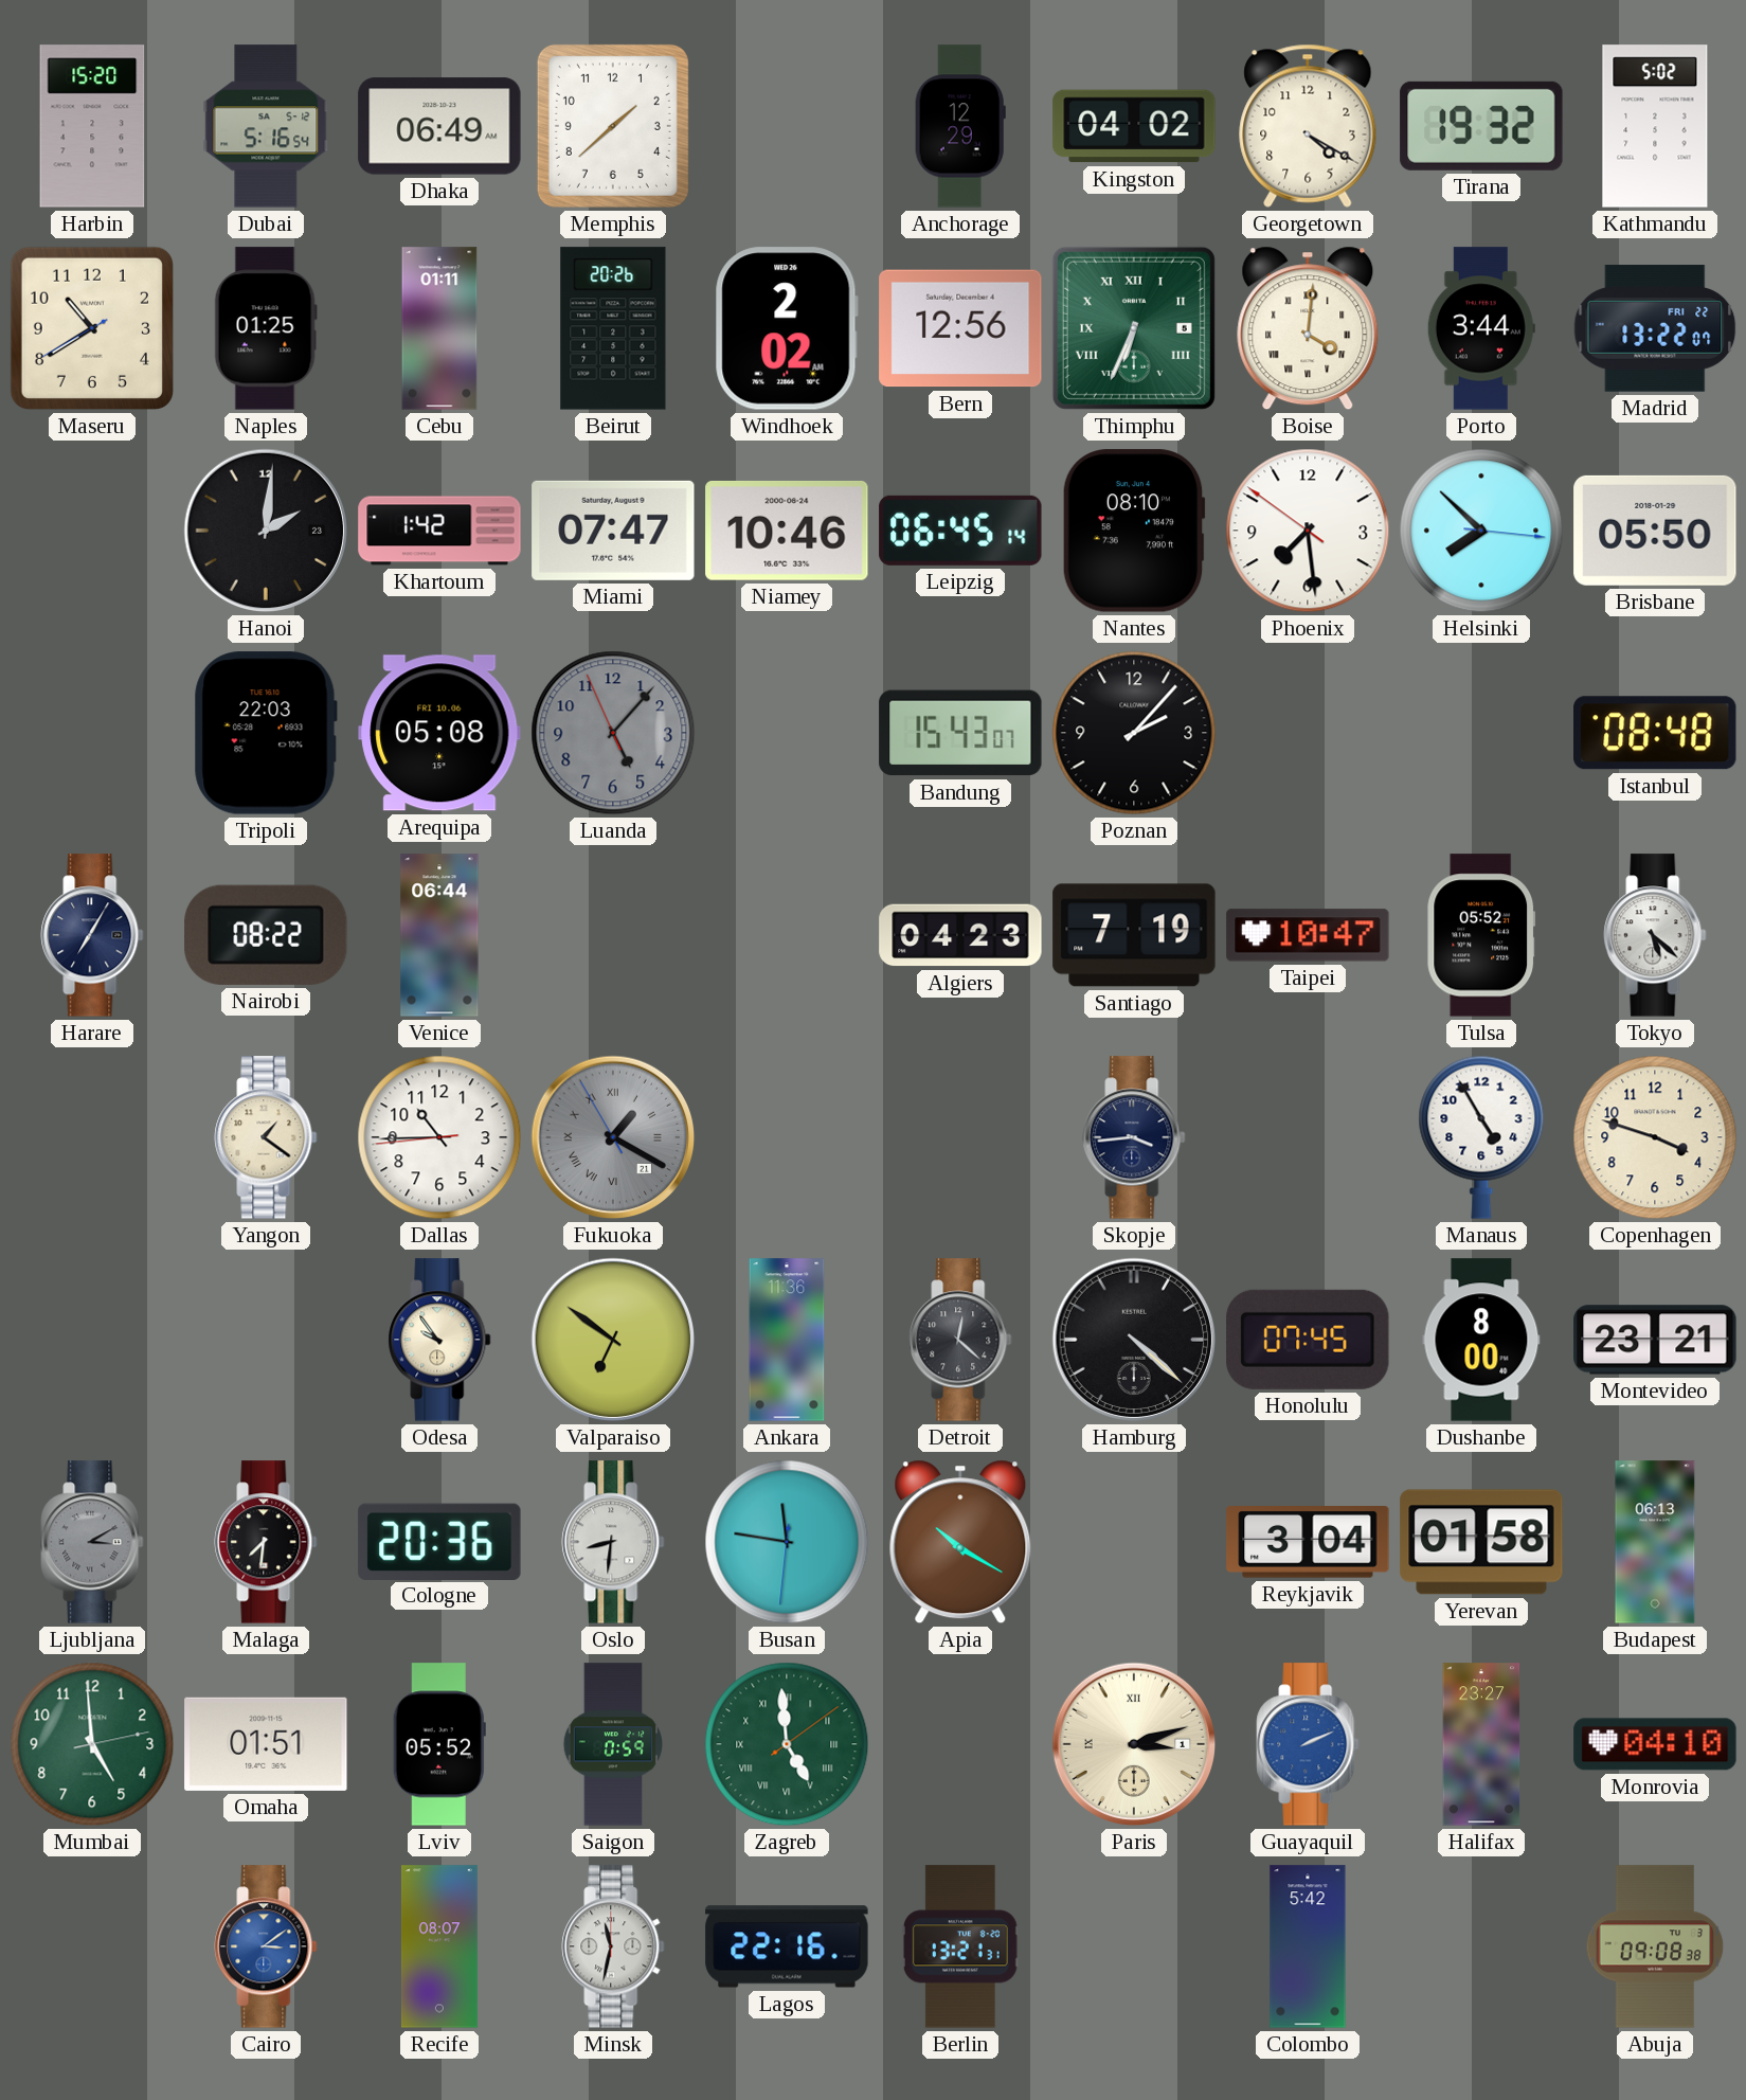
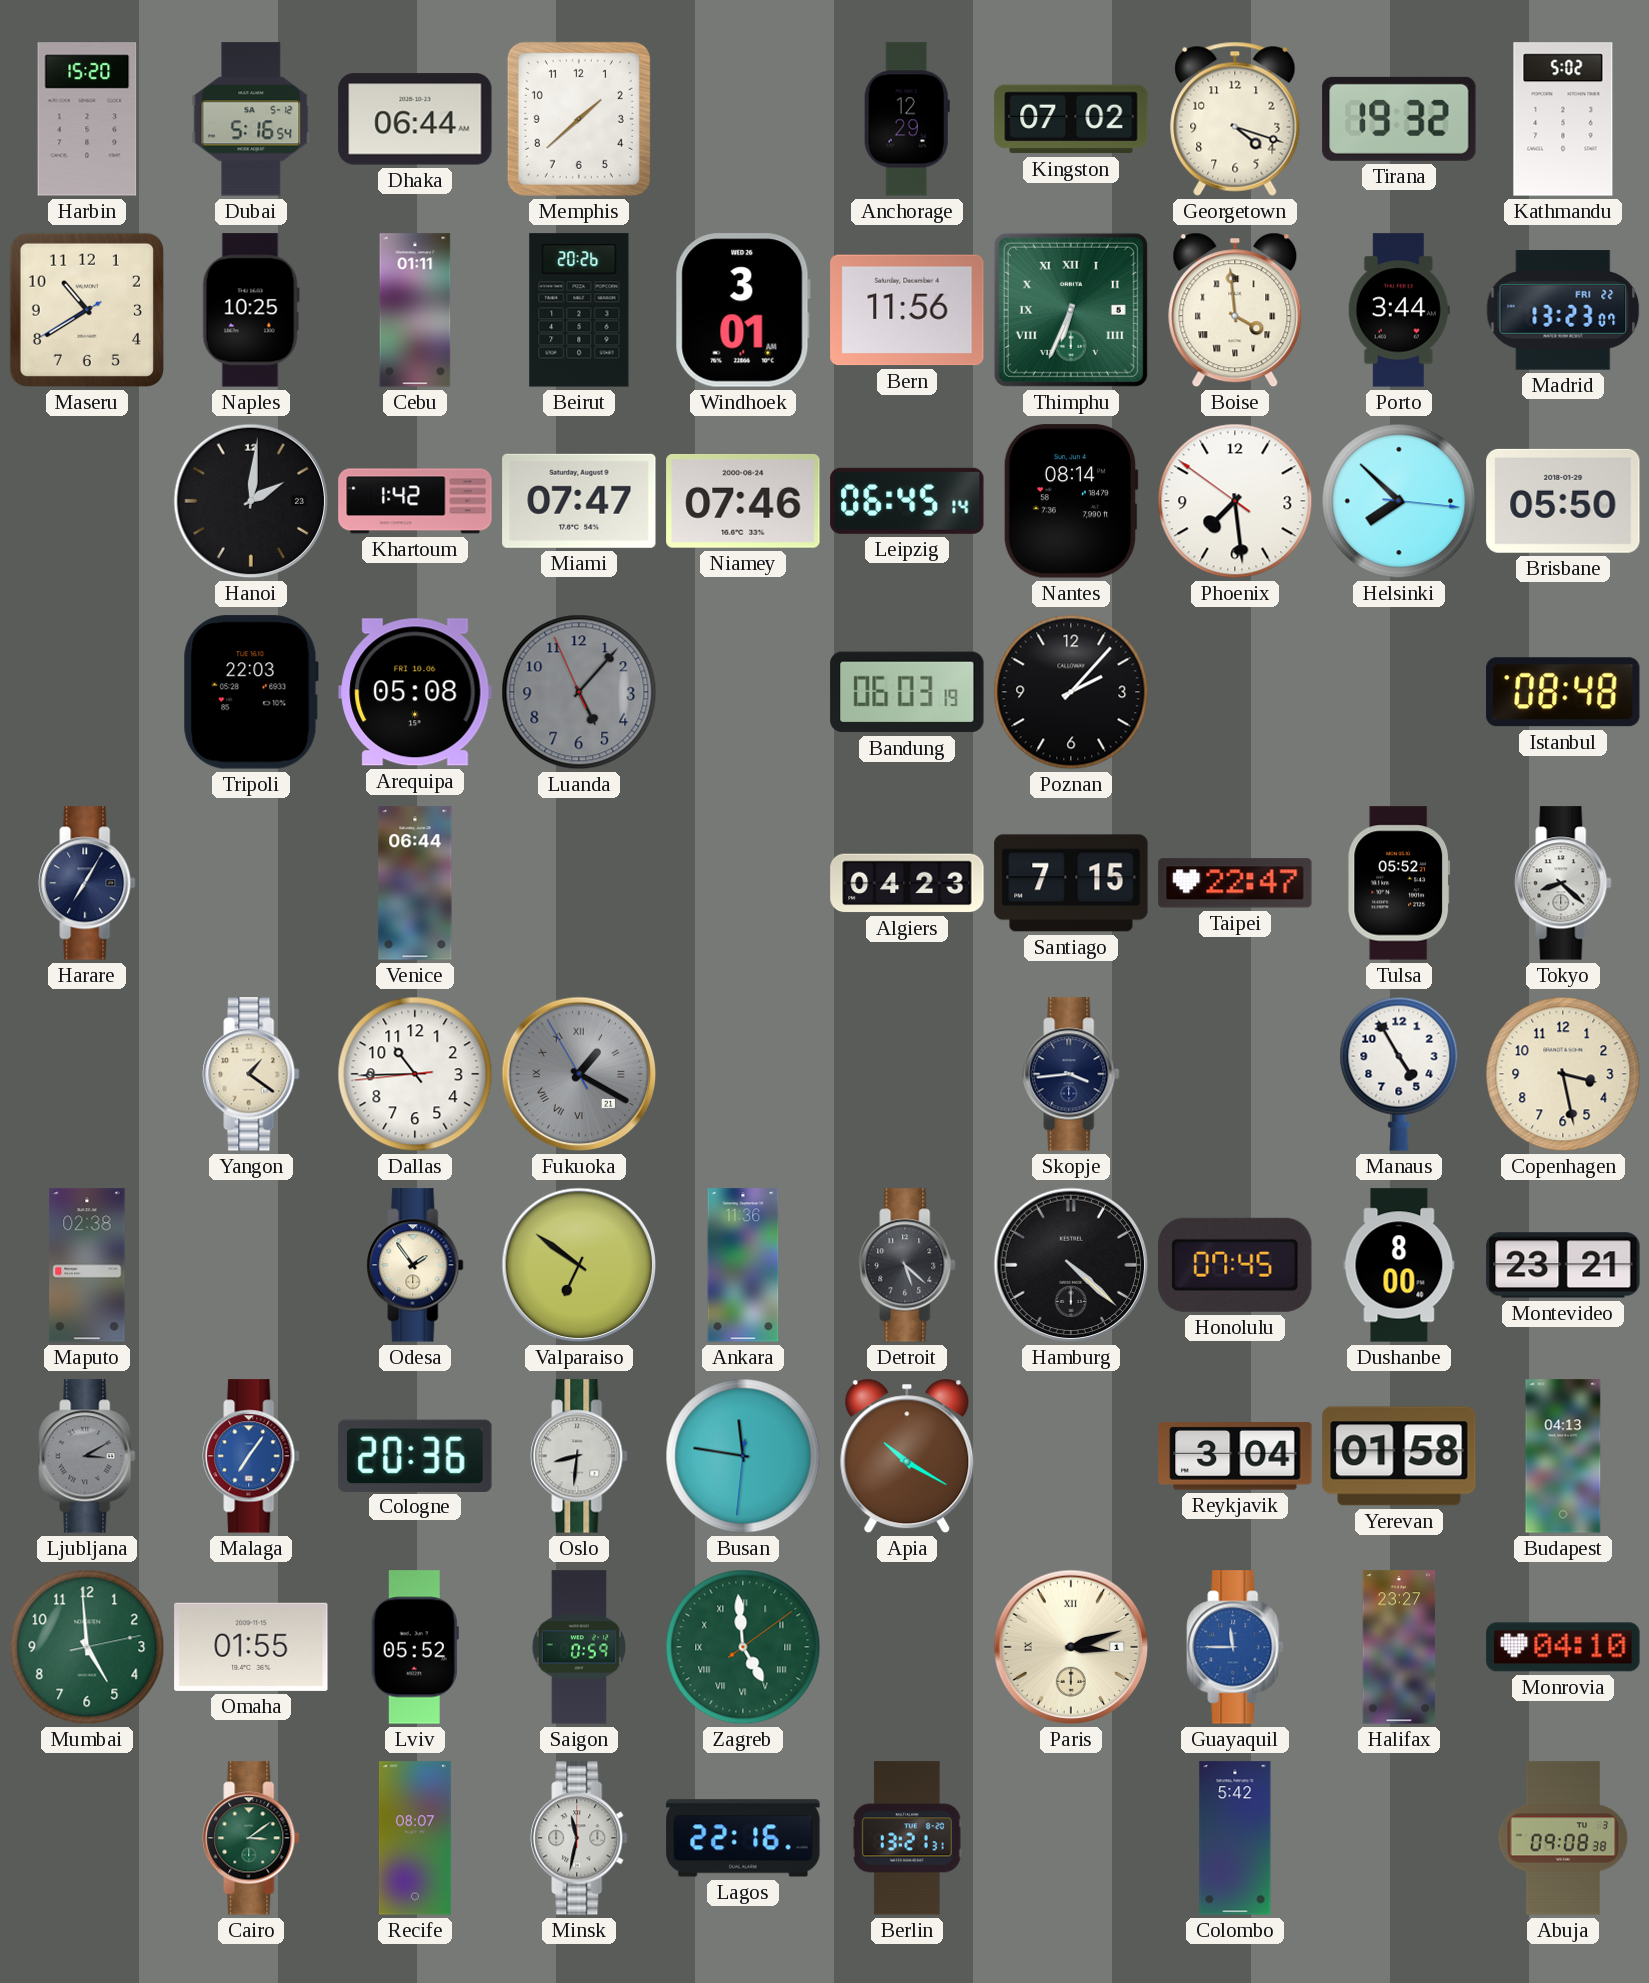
Dhaka: 06:49 -> 06:44 (415, 119)
Kingston: 04:02 -> 07:02 (1071, 119)
Georgetown: 4:20 -> 4:18 (1235, 119)
Naples: 01:25 -> 10:25 (251, 310)
Windhoek: 2:02 -> 3:01 (743, 310)
Bern: 12:56 -> 11:56 (907, 310)
Boise: 4:01 -> 3:59 (1235, 310)
Madrid: 13:22 -> 13:23 (1563, 310)
Niamey: 10:46 -> 07:46 (743, 501)
Nantes: 08:10 -> 08:14 (1071, 501)
Bandung: 15:43 -> 06:03 (907, 692)
Nairobi: 08:22 -> none (266, 935)
Santiago: 7:19 -> 7:15 (1071, 883)
Taipei: 10:47 -> 22:47 (1235, 883)
Tokyo: 5:22 -> 8:22 (1563, 883)
Copenhagen: 3:48 -> 3:28 (1563, 1074)
Maputo: none -> 02:38 (87, 1265)
Odesa: 9:54 -> 1:54 (415, 1265)
Detroit: 12:22 -> 5:22 (907, 1265)
Malaga: 7:31 -> 7:06 (251, 1456)
Malaga dial: black -> blue (251, 1456)
Budapest: 06:13 -> 04:13 (1563, 1456)
Omaha: 01:51 -> 01:55 (251, 1647)
Guayaquil: 2:11 -> 11:45 (1235, 1647)
Cairo dial: blue -> green (251, 1838)
